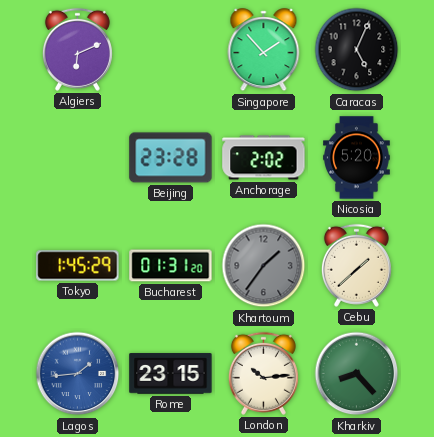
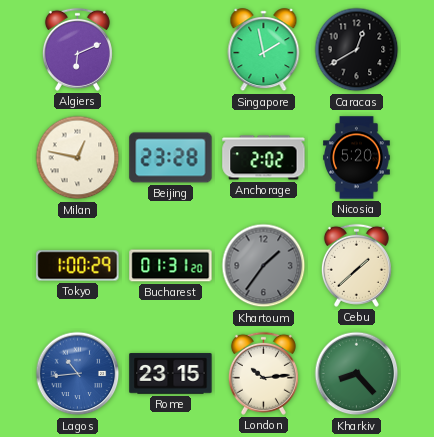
Singapore: 1:53 -> 1:58 (264, 50)
Caracas: 5:04 -> 12:40 (357, 50)
Milan: none -> 12:47 (78, 158)
Tokyo: 1:45 -> 1:00 (78, 266)
Lagos: 1:44 -> 10:44 (78, 374)
